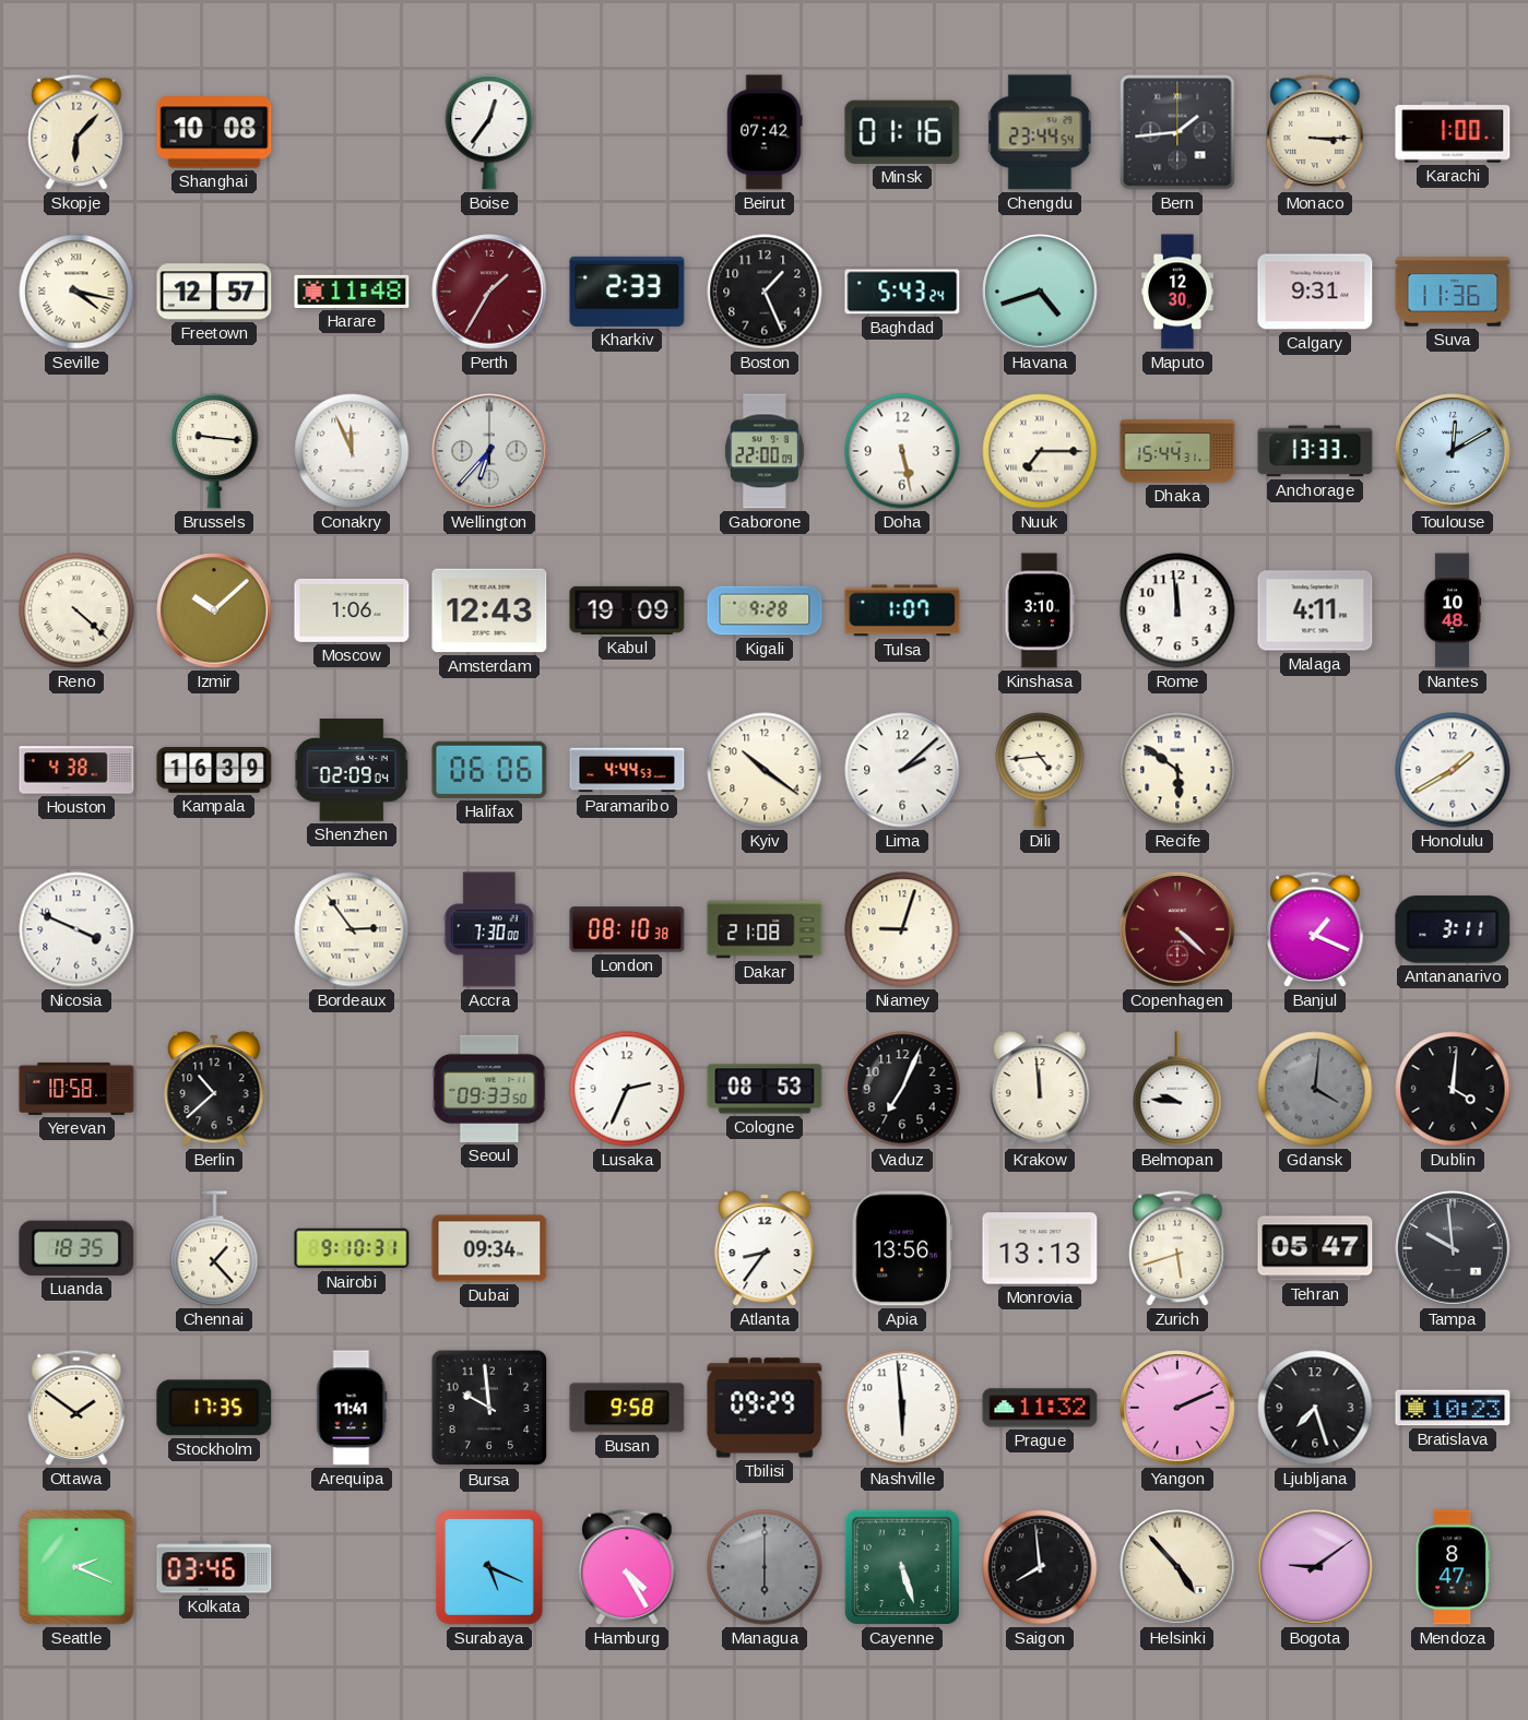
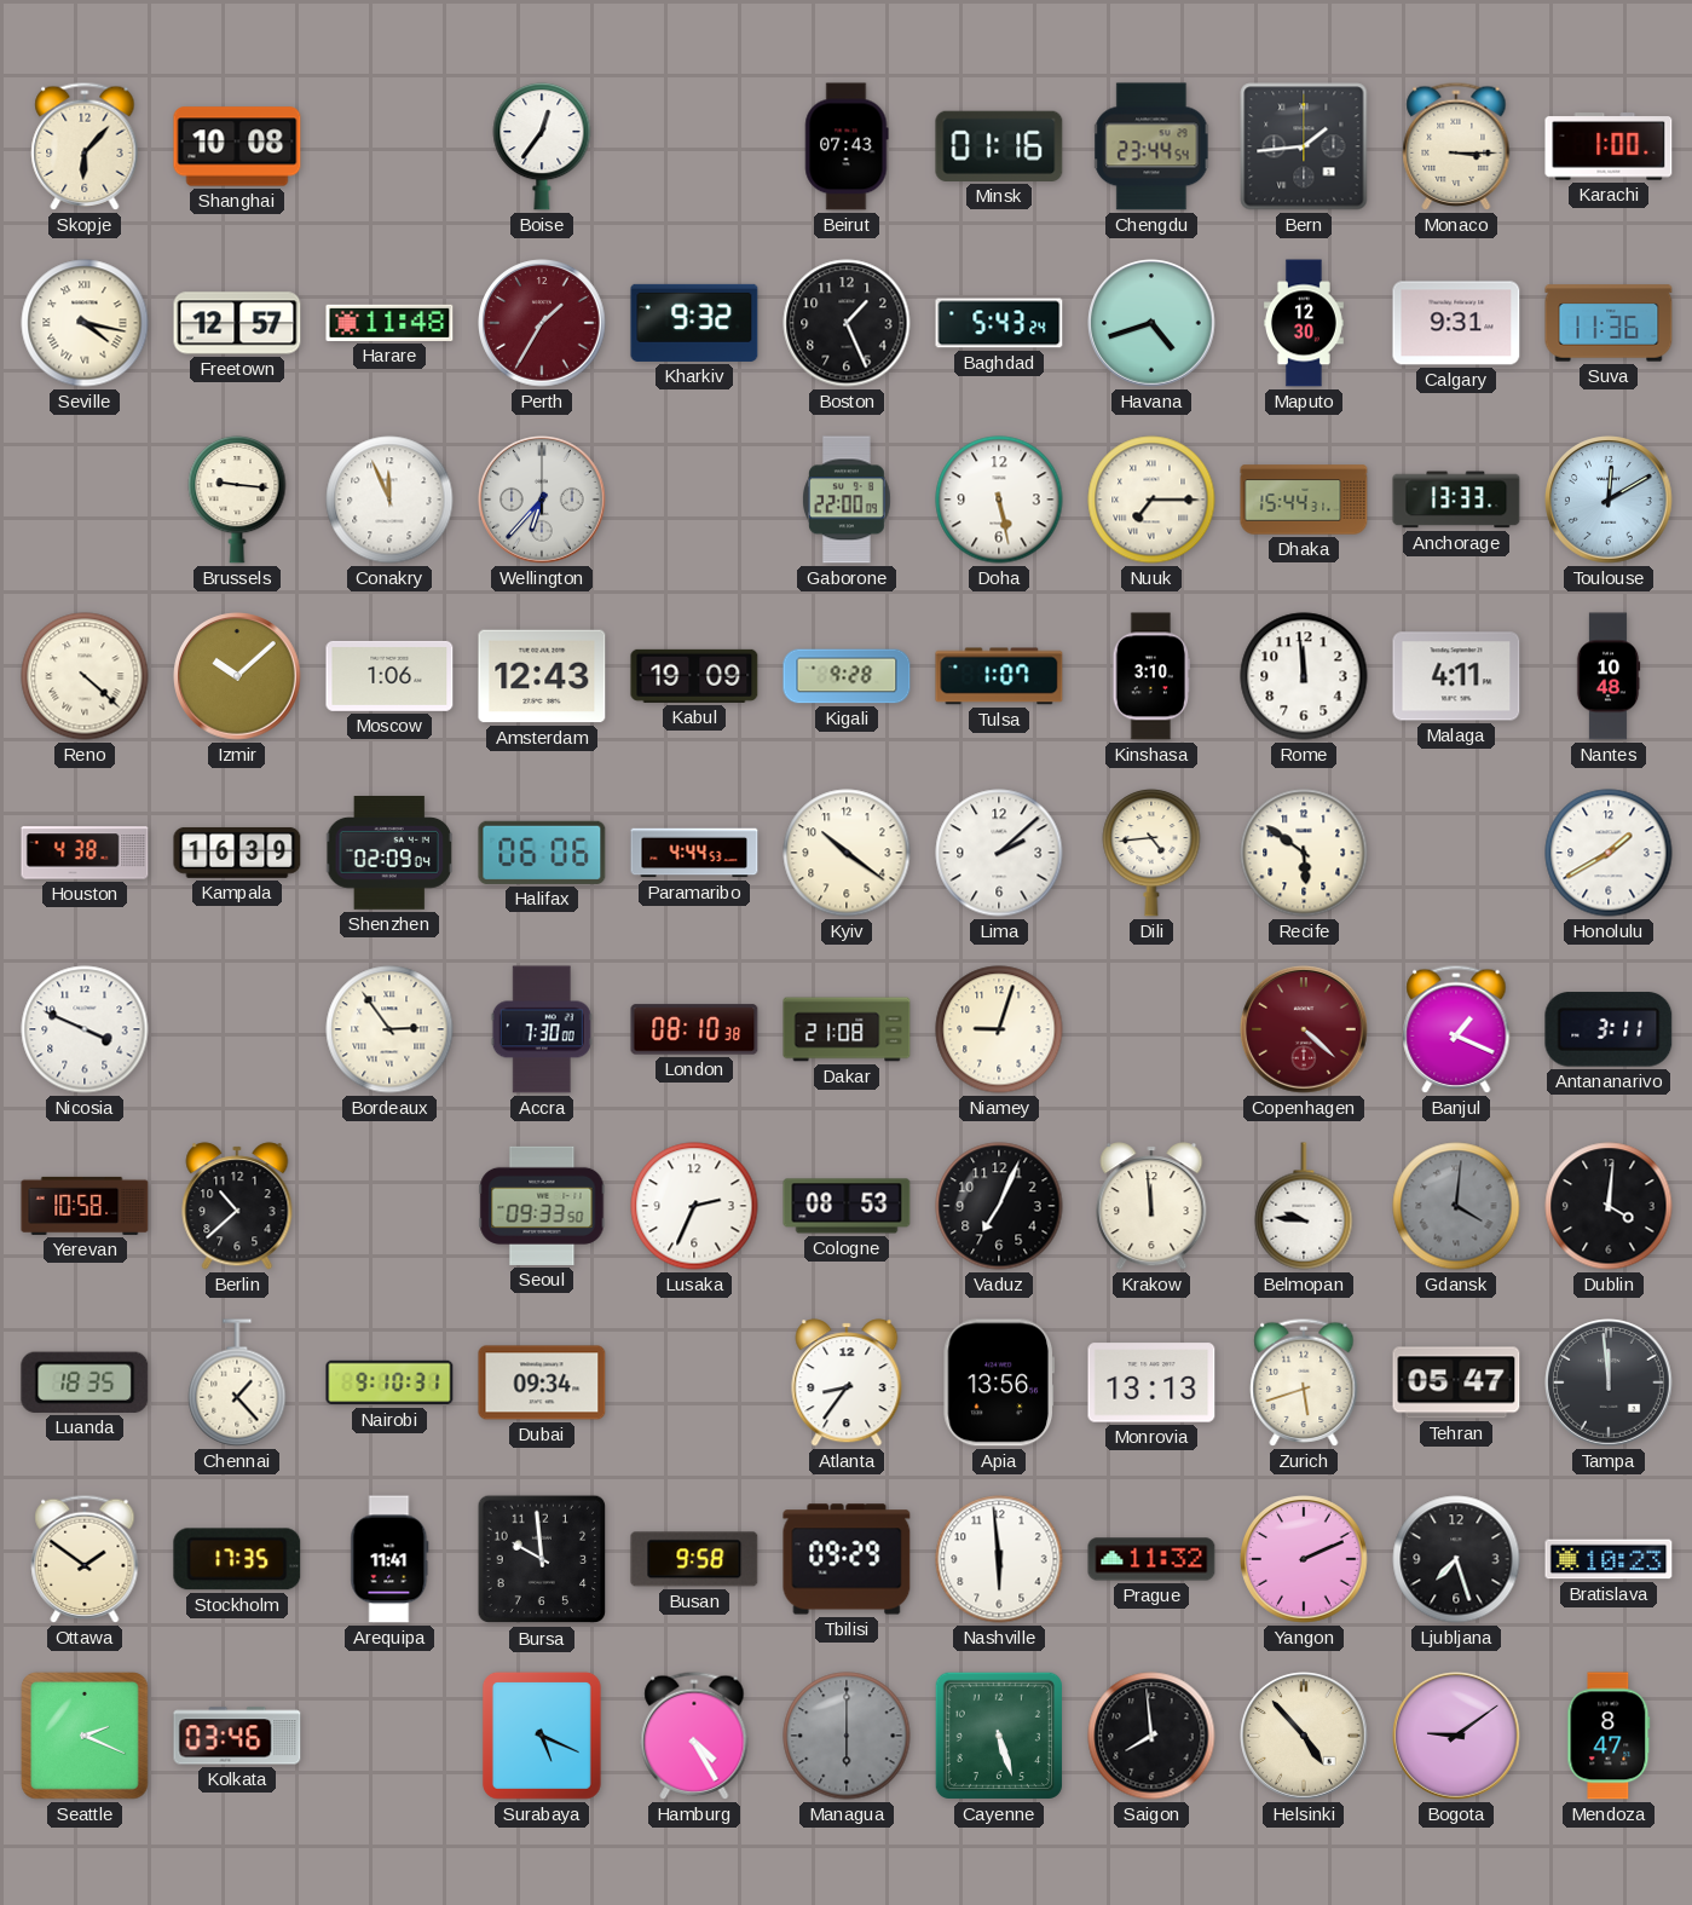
Beirut: 07:42 -> 07:43 (847, 146)
Kharkiv: 2:33 -> 9:32 (694, 323)
Tampa: 9:59 -> 11:59 (1609, 1382)
